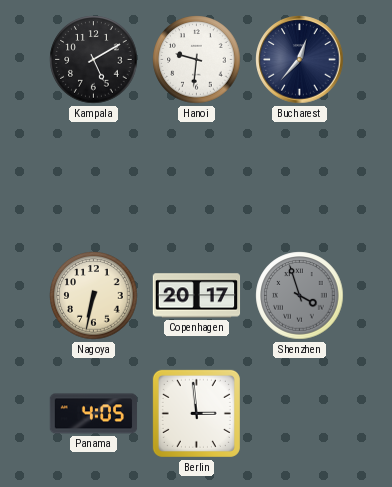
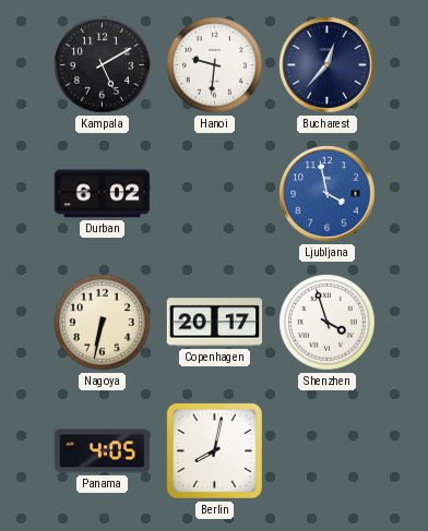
Durban: none -> 6:02 (103, 194)
Ljubljana: none -> 3:58 (328, 194)
Shenzhen dial: grey -> white (328, 323)
Berlin: 2:59 -> 8:02 (214, 450)
